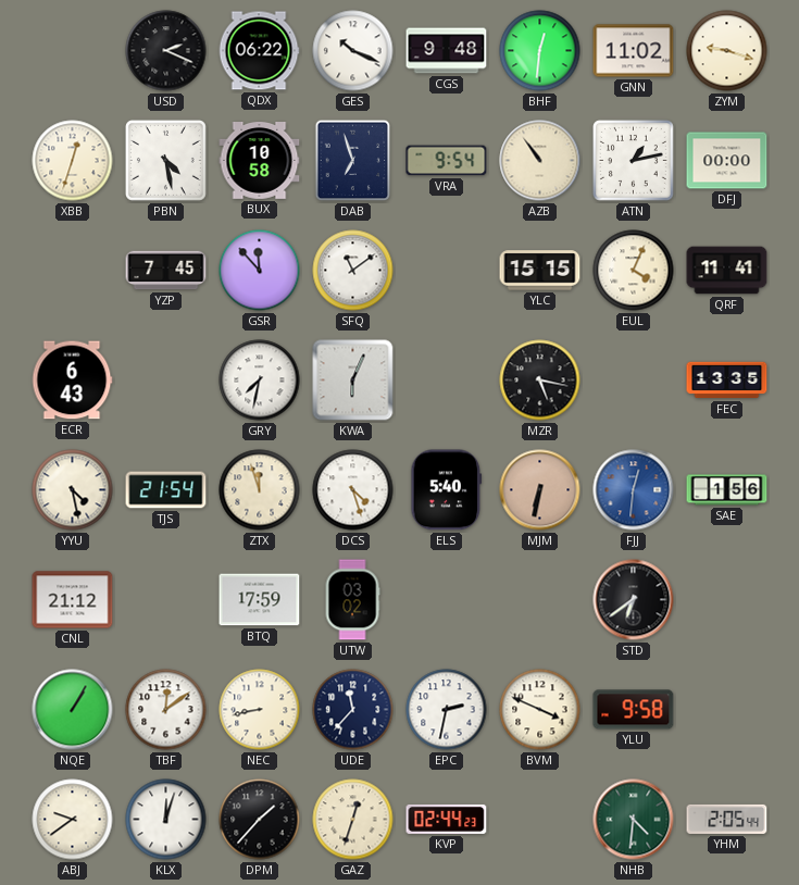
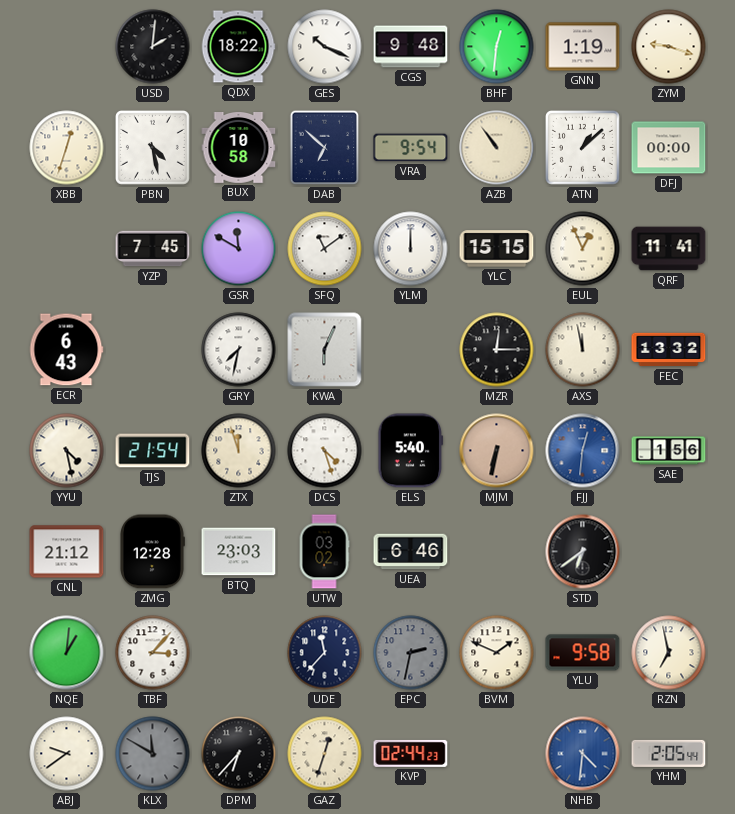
USD: 2:19 -> 2:01 (153, 47)
QDX: 06:22 -> 18:22 (238, 47)
GNN: 11:02 -> 1:19 (583, 47)
DAB: 6:57 -> 6:52 (325, 148)
ATN: 1:13 -> 1:08 (582, 147)
GSR: 11:53 -> 11:50 (239, 249)
YLM: none -> 12:00 (411, 249)
EUL: 4:04 -> 12:56 (583, 249)
MZR: 5:17 -> 12:15 (497, 350)
AXS: none -> 11:58 (583, 350)
FEC: 13:35 -> 13:32 (669, 350)
ZMG: none -> 12:28 (153, 552)
BTQ: 17:59 -> 23:03 (239, 552)
UEA: none -> 6:46 (411, 552)
NQE: 1:05 -> 1:01 (67, 653)
TBF: 12:09 -> 3:07 (153, 653)
NEC: 8:43 -> none (260, 710)
EPC dial: white -> grey (411, 653)
BVM: 3:49 -> 1:49 (497, 653)
RZN: none -> 6:58 (669, 653)
KLX: 12:03 -> 11:50 (153, 754)
KLX dial: white -> grey (153, 754)
DPM: 1:37 -> 6:37 (239, 754)
NHB dial: green -> blue (583, 754)
